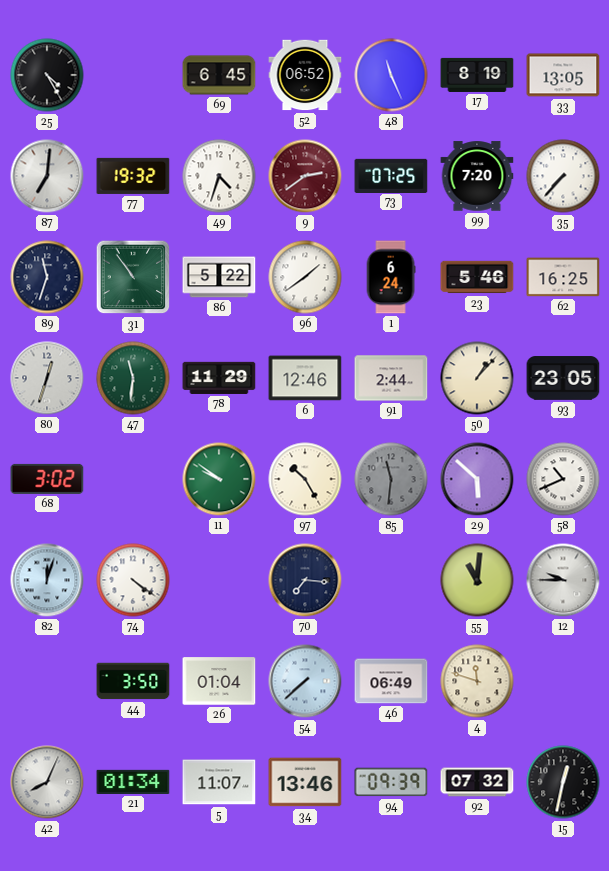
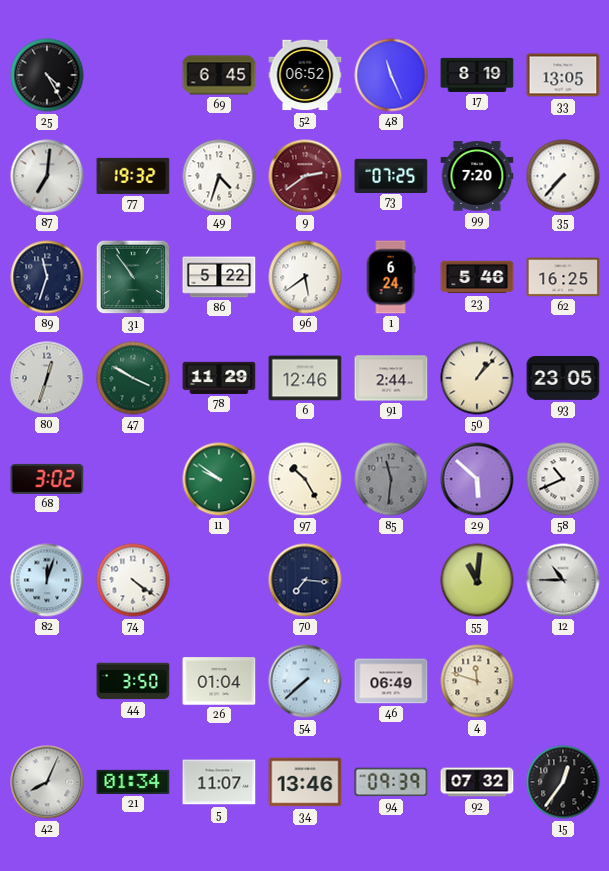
96: 1:39 -> 5:39 (305, 277)
47: 11:31 -> 3:50 (133, 378)
12: 9:45 -> 10:45 (563, 580)
15: 12:32 -> 12:36 (563, 782)
